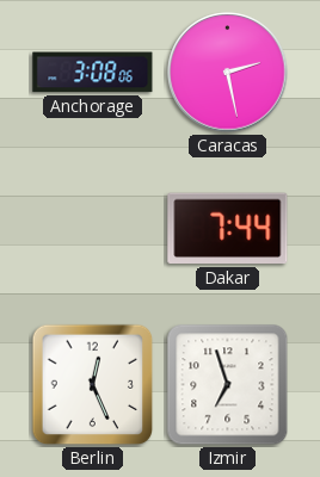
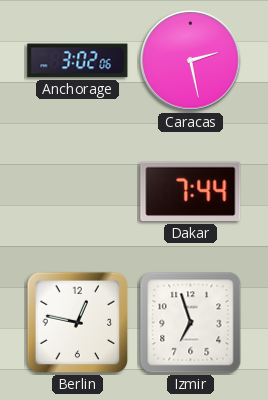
Anchorage: 3:08 -> 3:02 (78, 61)
Berlin: 12:26 -> 12:47 (78, 323)
